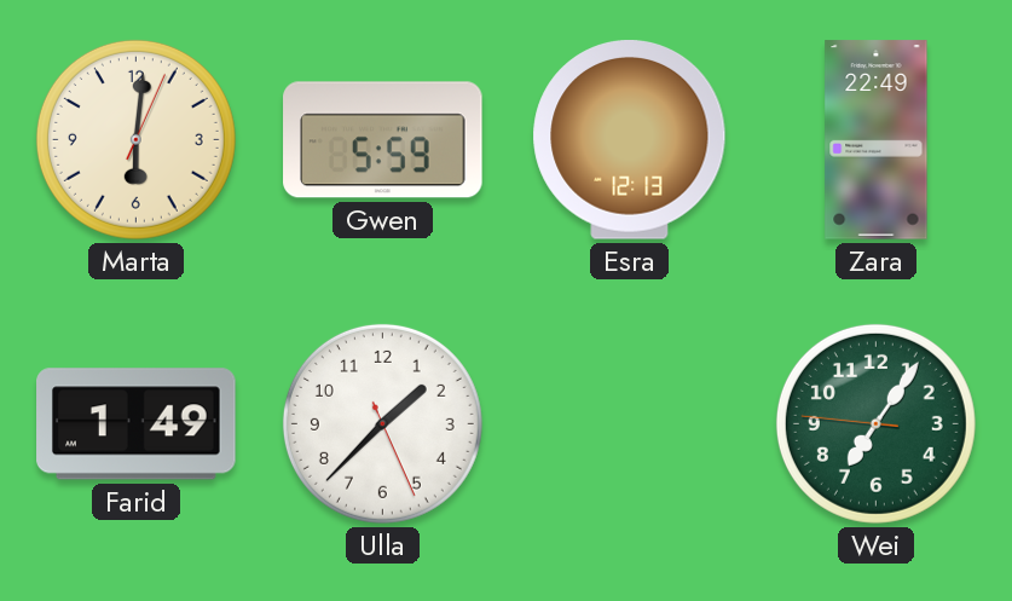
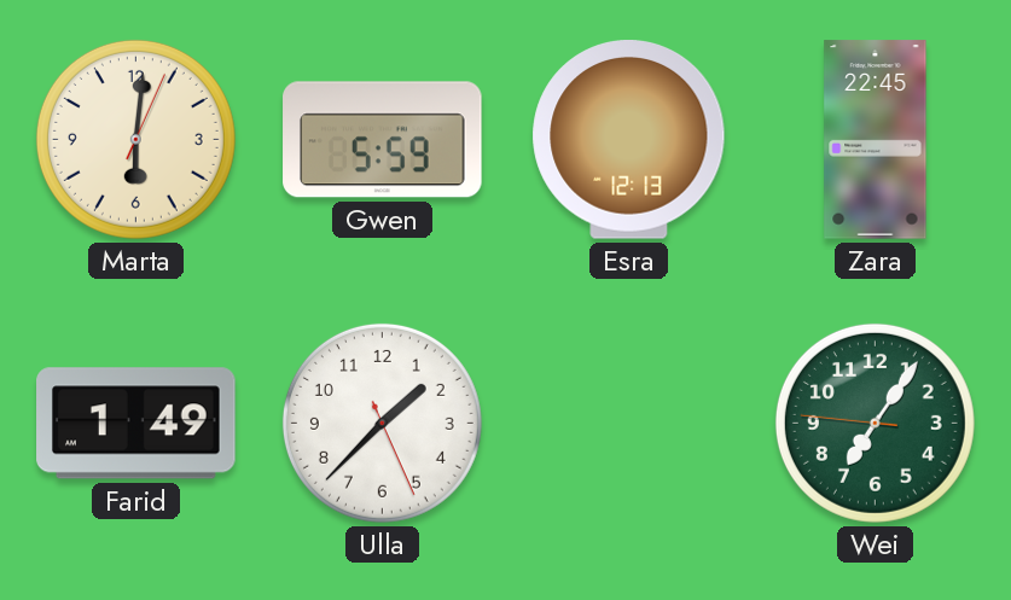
Zara: 22:49 -> 22:45 (876, 140)
